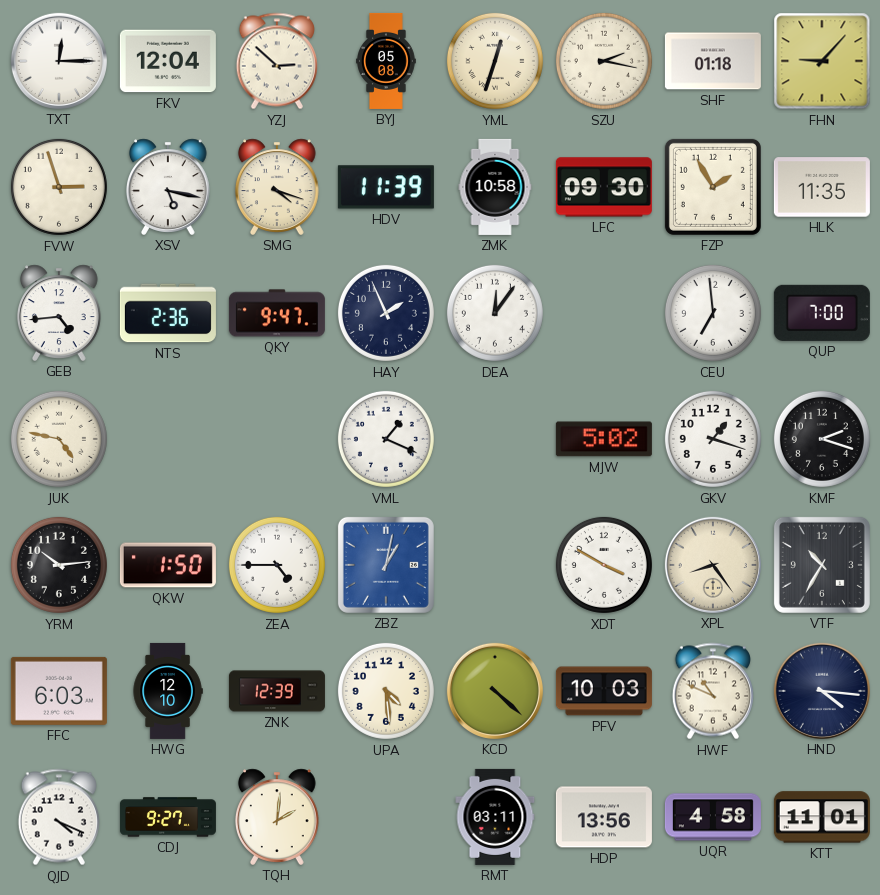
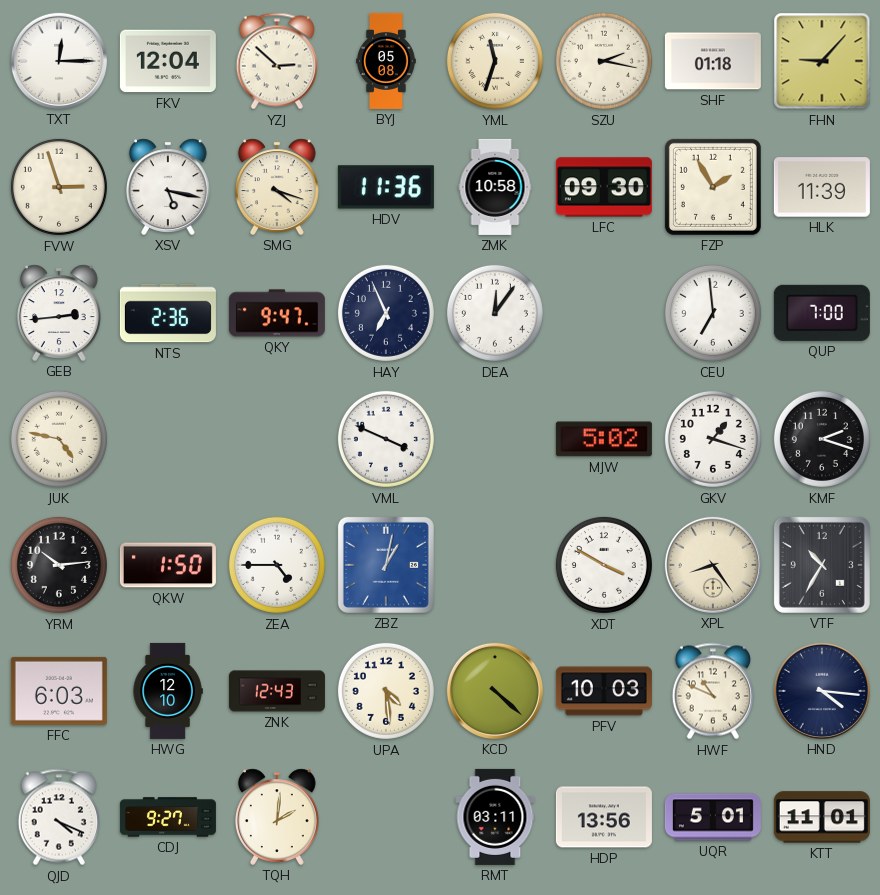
YML: 12:33 -> 11:33 (495, 61)
HDV: 11:39 -> 11:36 (386, 187)
HLK: 11:35 -> 11:39 (822, 187)
GEB: 4:44 -> 2:44 (59, 313)
HAY: 1:56 -> 6:56 (386, 313)
VML: 1:19 -> 3:49 (386, 439)
ZNK: 12:39 -> 12:43 (277, 691)
UQR: 4:58 -> 5:01 (713, 817)
